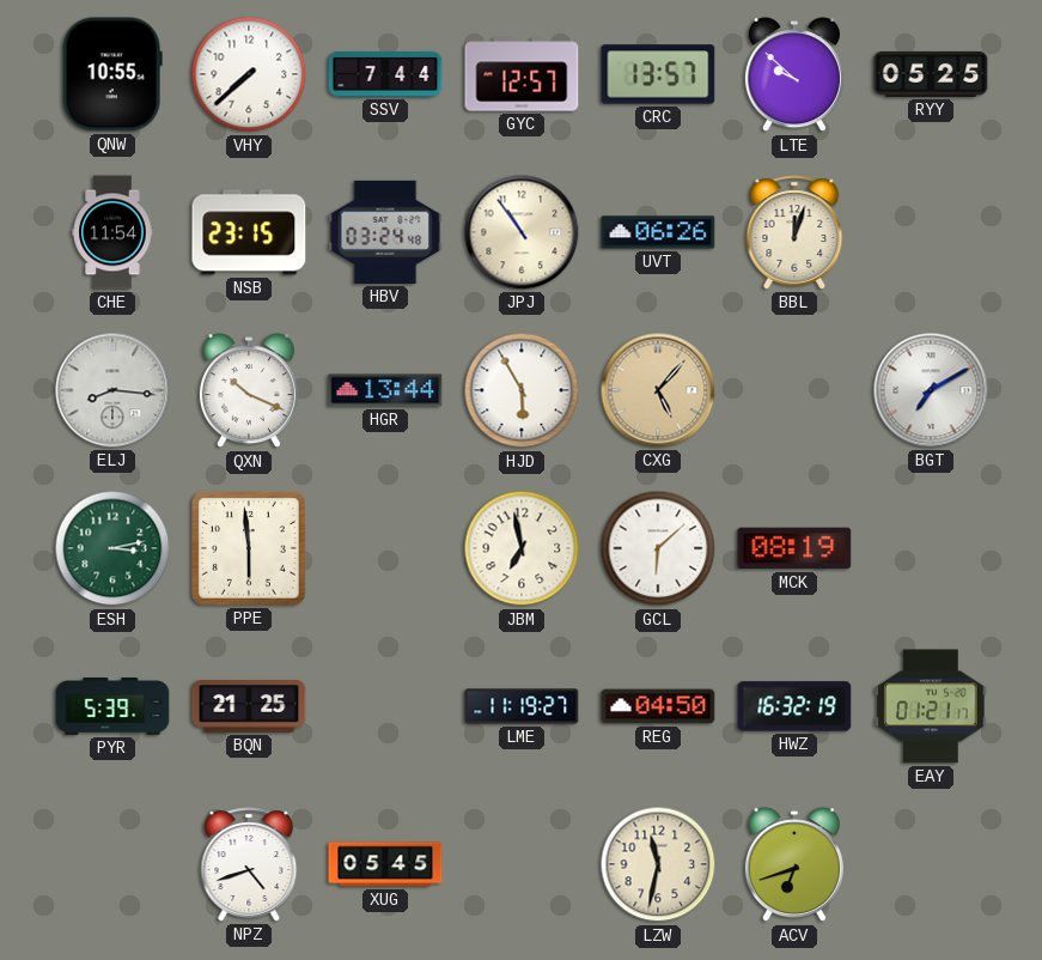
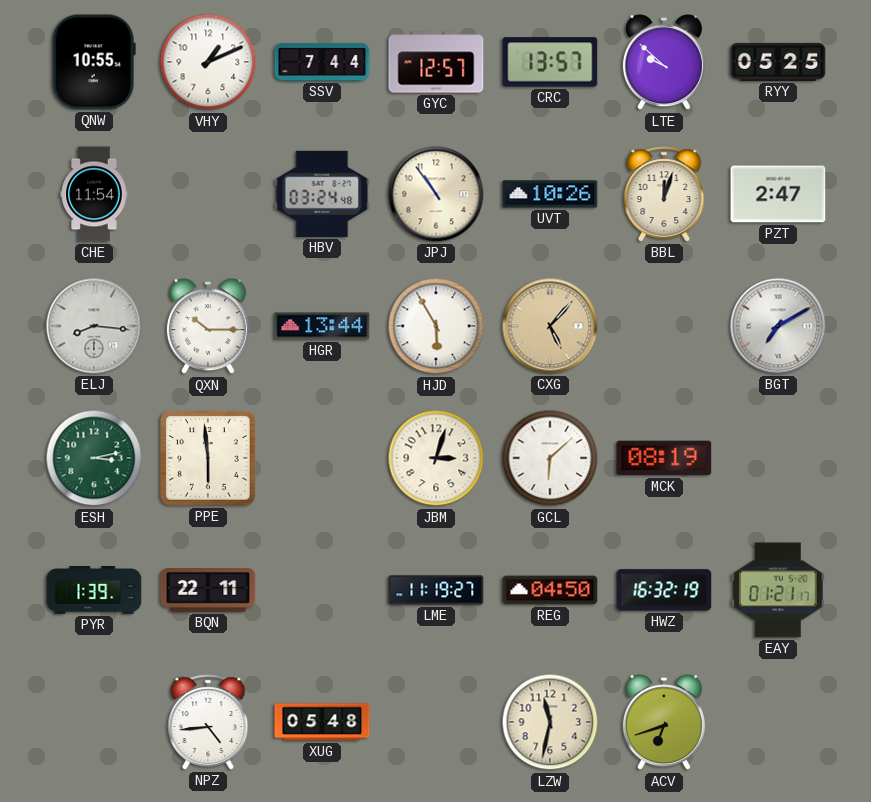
VHY: 7:38 -> 1:11 (208, 62)
NSB: 23:15 -> none (249, 232)
UVT: 06:26 -> 10:26 (550, 194)
PZT: none -> 2:47 (778, 194)
QXN: 10:19 -> 10:15 (208, 327)
JBM: 6:58 -> 3:03 (436, 458)
PYR: 5:39 -> 1:39 (94, 591)
BQN: 21:25 -> 22:11 (208, 591)
NPZ: 4:42 -> 4:44 (208, 722)
XUG: 05:45 -> 05:48 (322, 722)
